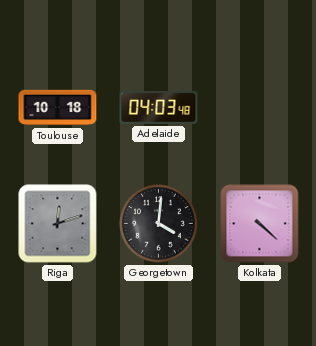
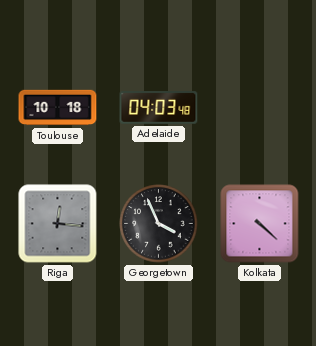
Riga: 12:12 -> 12:16 (58, 224)
Georgetown: 4:01 -> 3:56 (159, 224)
